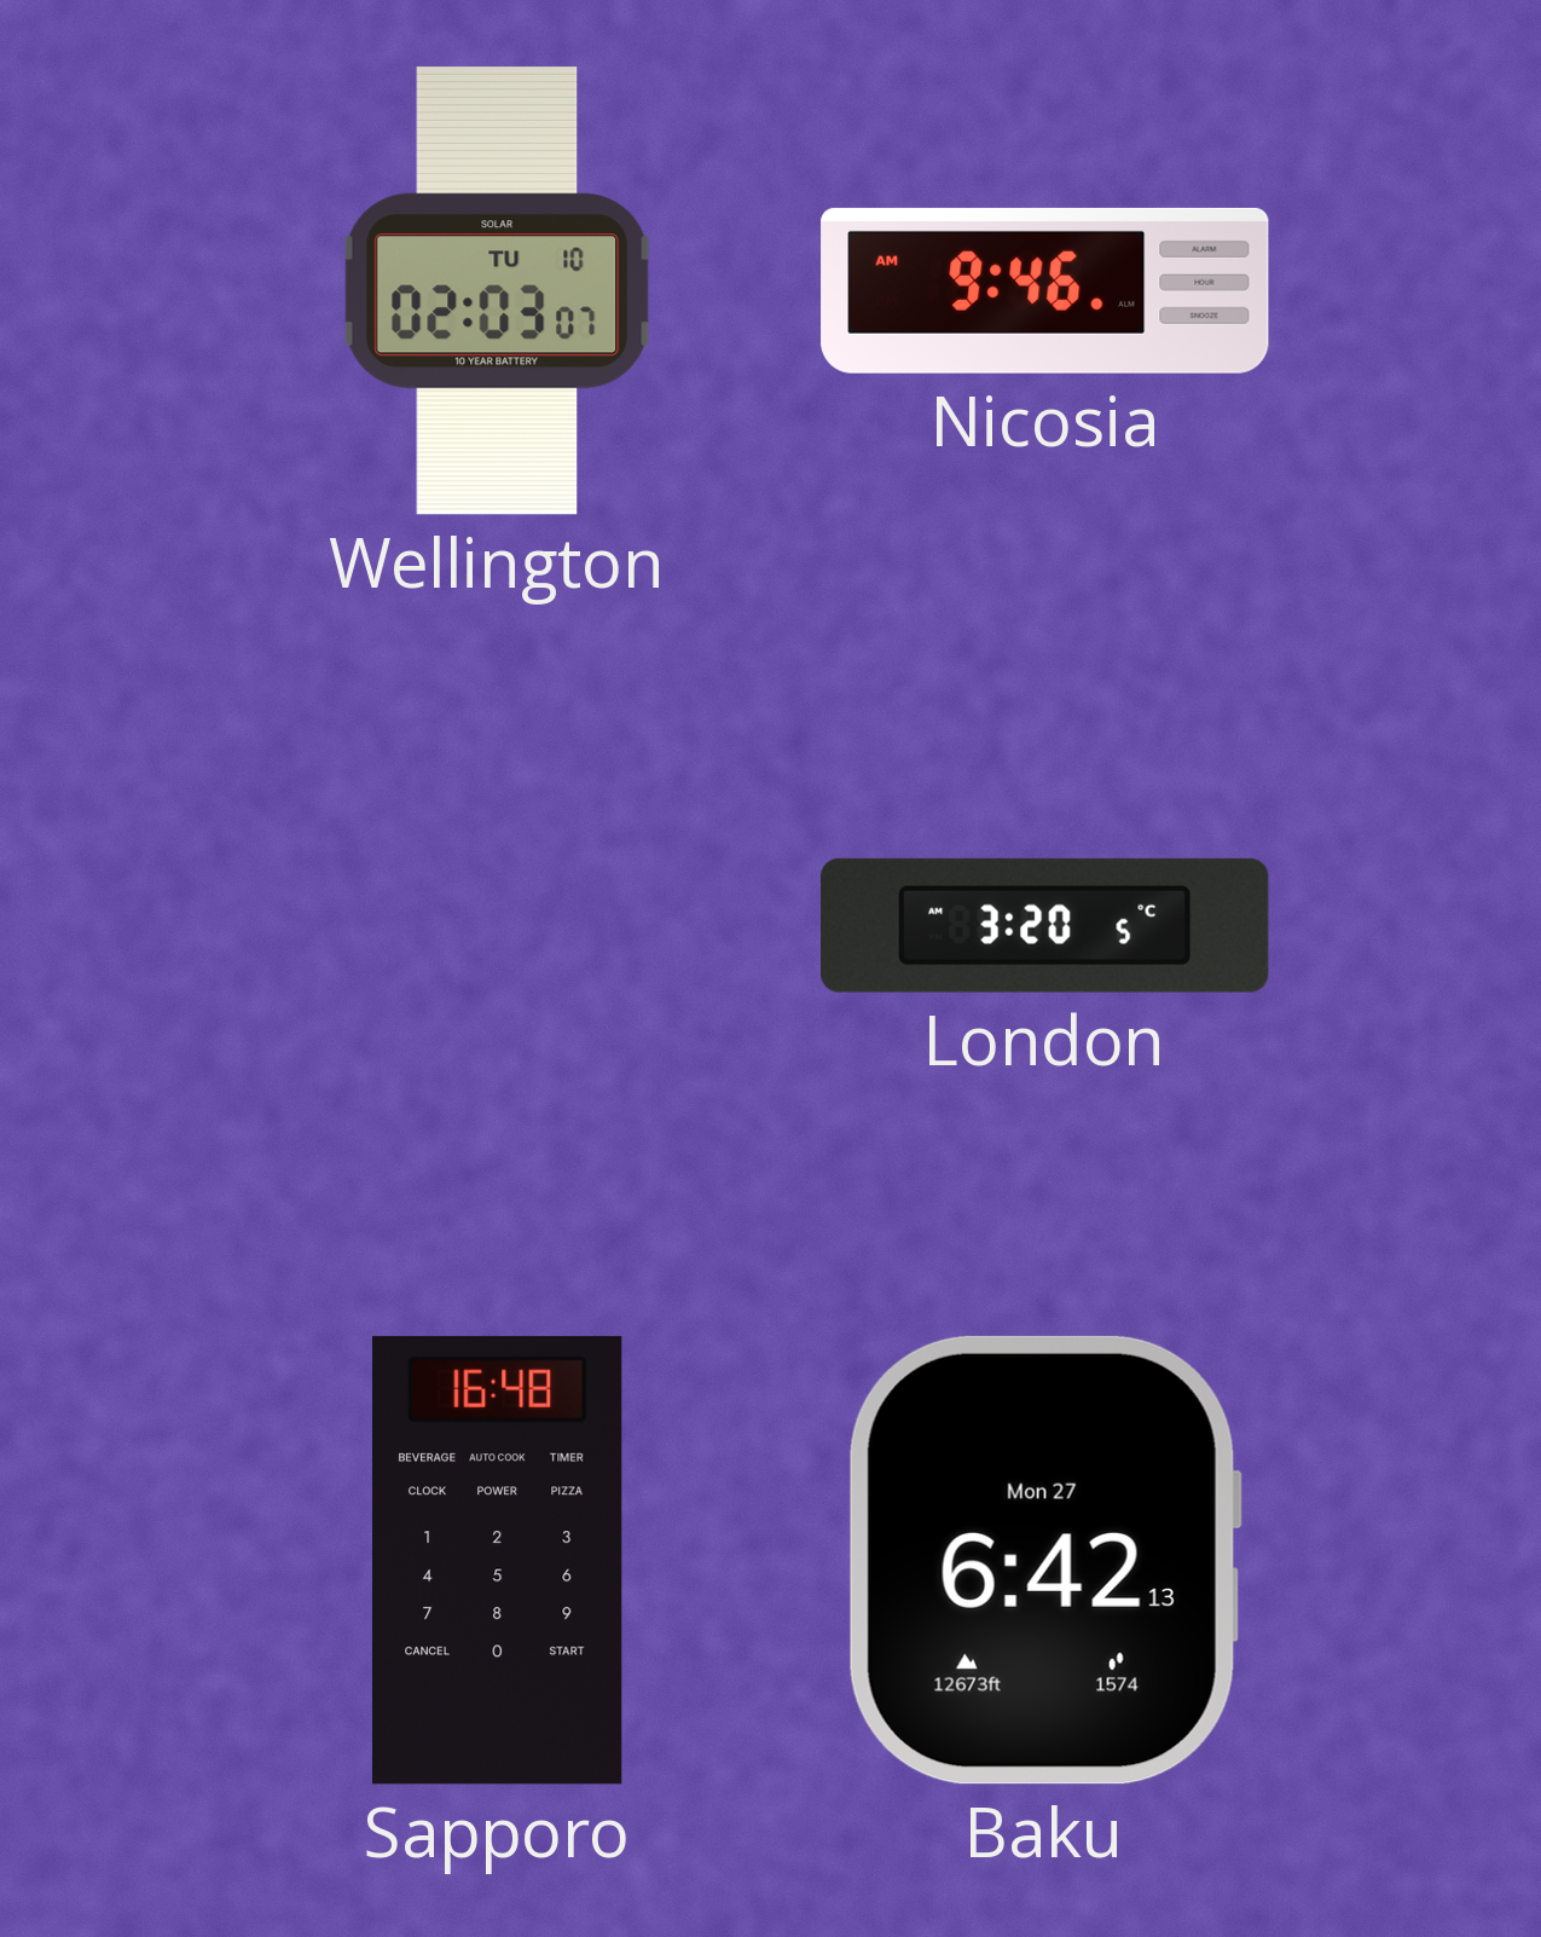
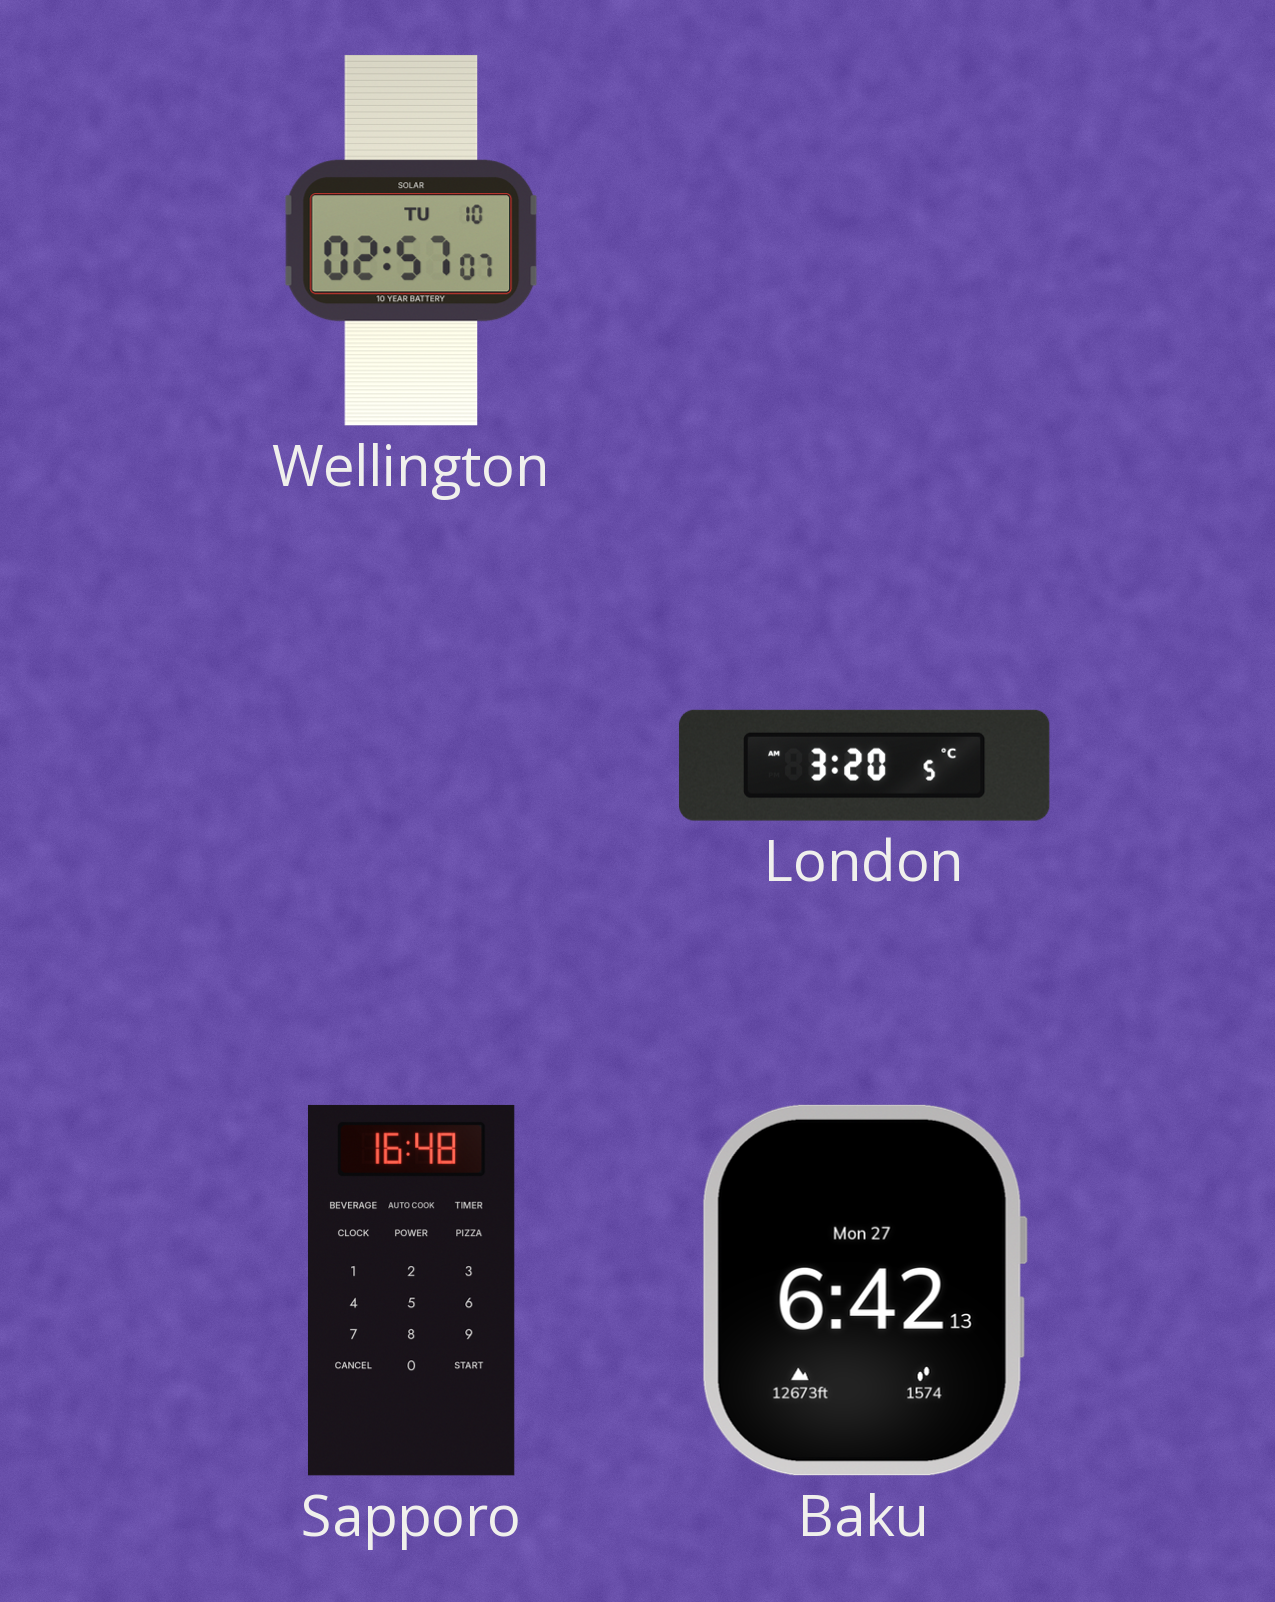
Wellington: 02:03 -> 02:57 (412, 240)
Nicosia: 9:46 -> none (1045, 290)
